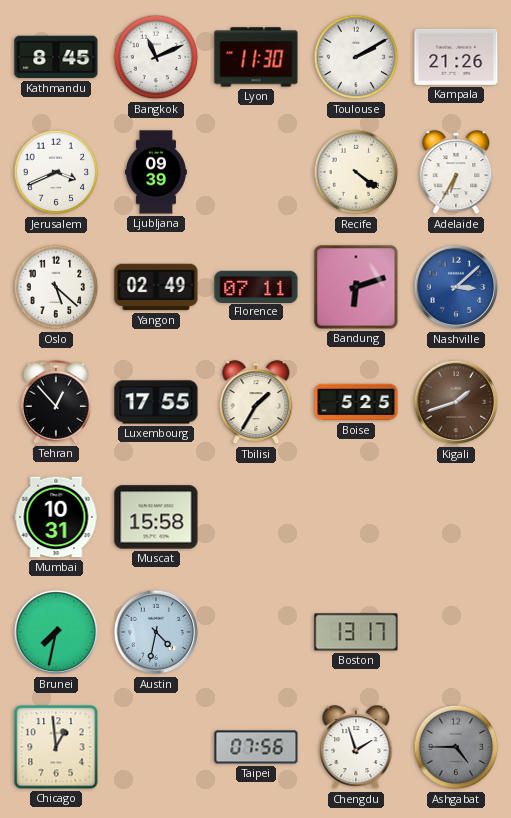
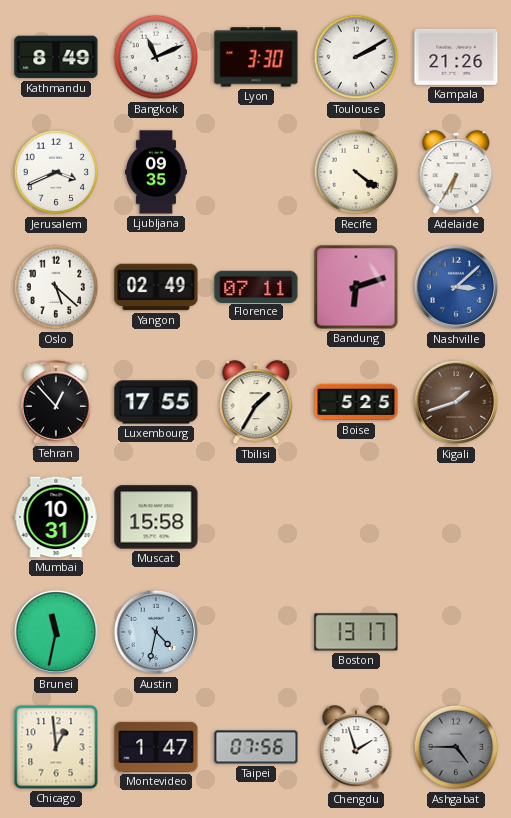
Kathmandu: 8:45 -> 8:49 (56, 57)
Lyon: 11:30 -> 3:30 (256, 57)
Ljubljana: 09:39 -> 09:35 (156, 172)
Brunei: 7:32 -> 11:32 (56, 632)
Montevideo: none -> 1:47 (156, 747)
